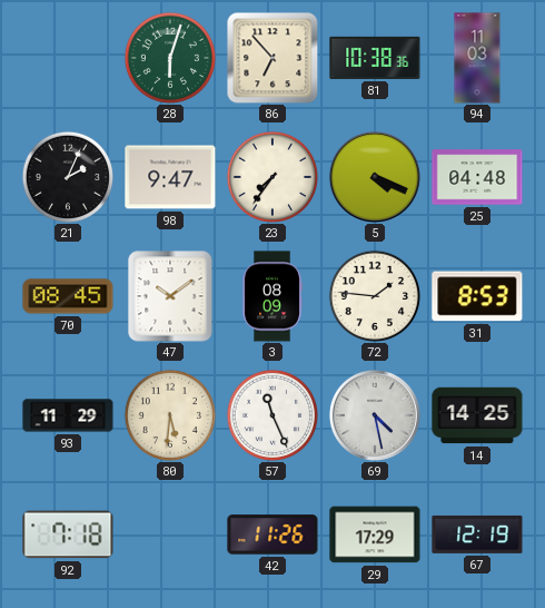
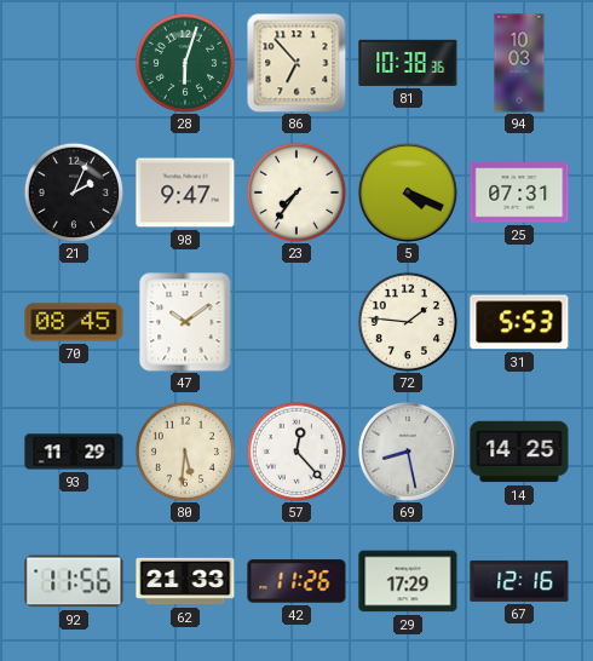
94: 11:03 -> 10:03 (519, 63)
25: 04:48 -> 07:31 (519, 192)
3: 08:09 -> none (272, 296)
31: 8:53 -> 5:53 (519, 322)
57: 11:26 -> 12:23 (295, 450)
69: 4:28 -> 8:28 (408, 452)
92: 7:18 -> 11:56 (74, 581)
62: none -> 21:33 (185, 581)
67: 12:19 -> 12:16 (519, 581)
